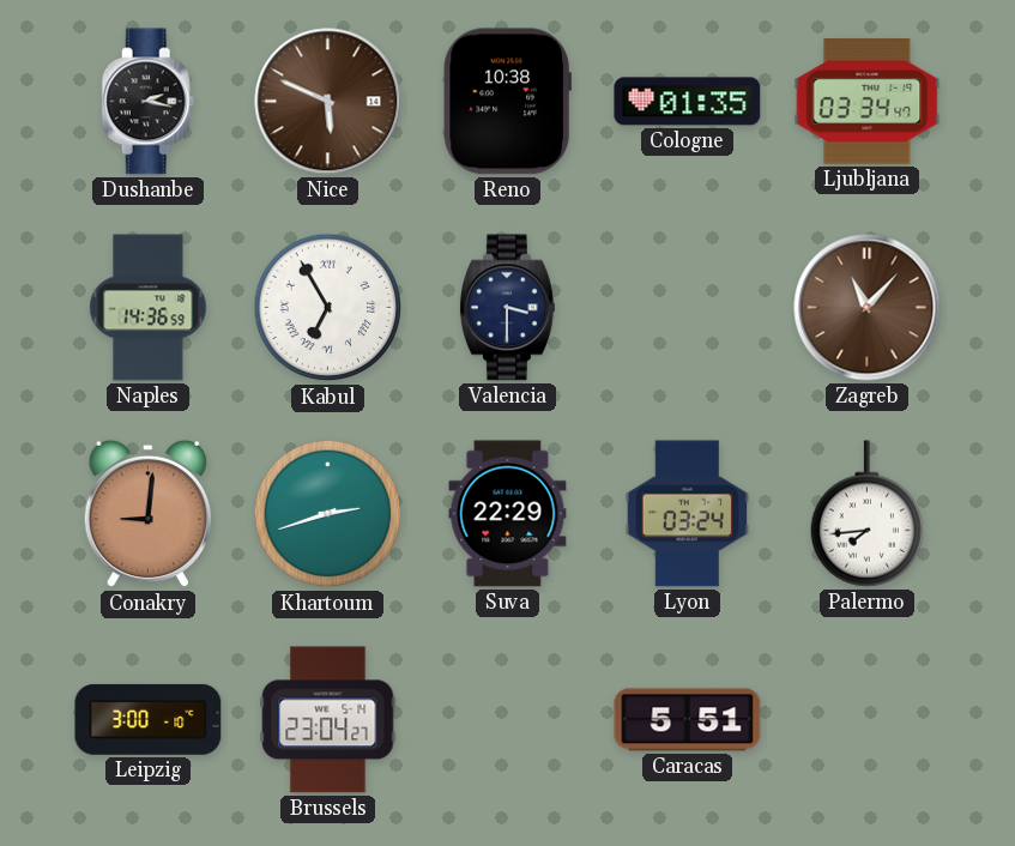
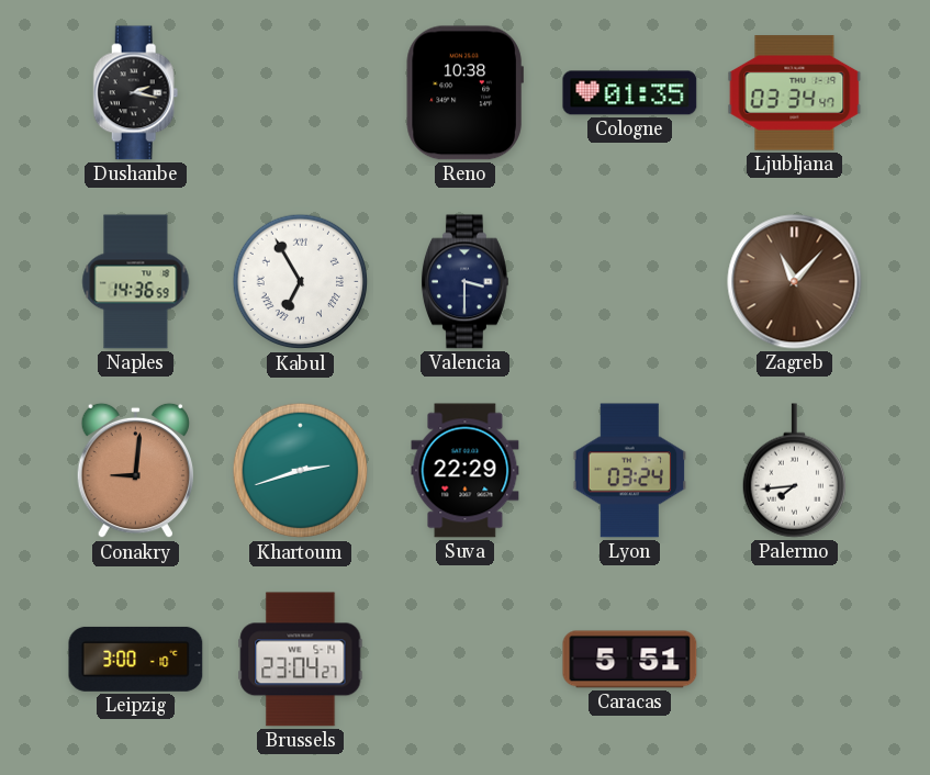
Nice: 5:49 -> none (328, 102)
